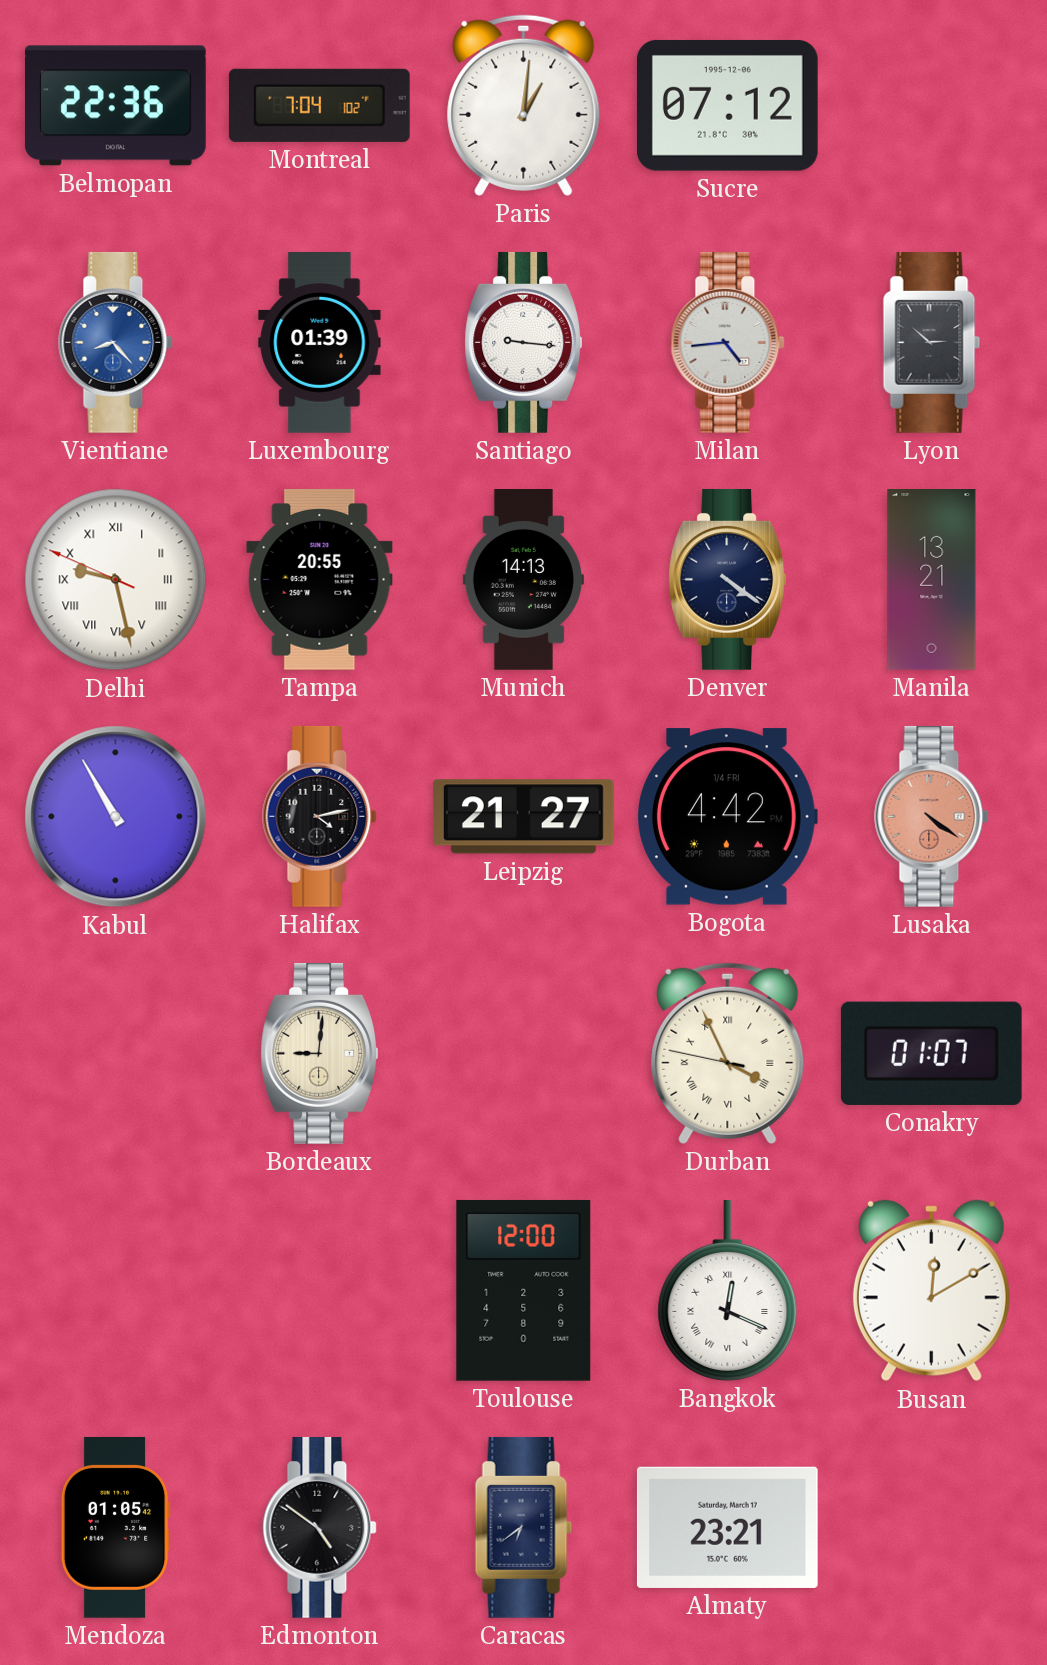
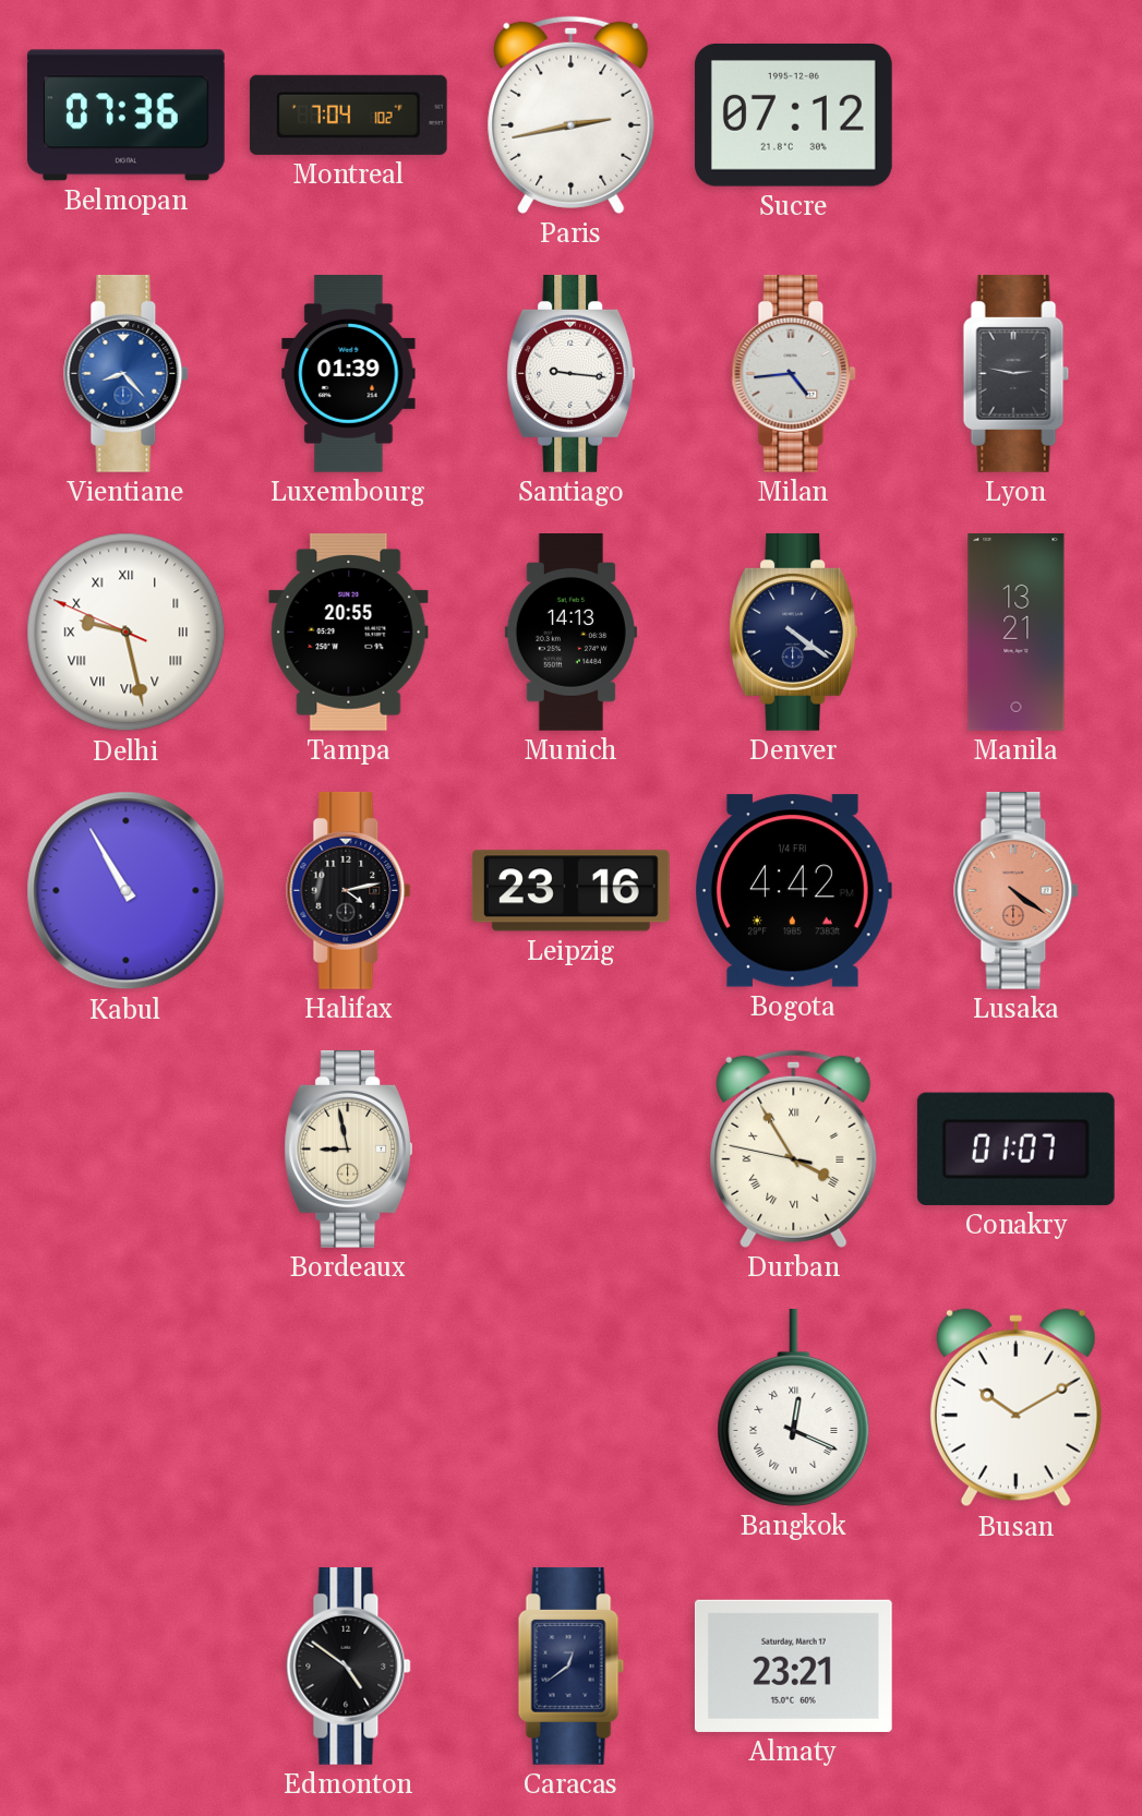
Belmopan: 22:36 -> 07:36 (127, 116)
Paris: 1:01 -> 2:43 (572, 115)
Lyon: 2:52 -> 2:47 (1017, 373)
Leipzig: 21:27 -> 23:16 (570, 891)
Bordeaux: 9:01 -> 8:58 (349, 1148)
Durban: 3:55 -> 3:54 (794, 1148)
Toulouse: 12:00 -> none (524, 1290)
Busan: 12:10 -> 10:10 (1015, 1408)
Mendoza: 01:05 -> none (115, 1527)
Caracas: 6:39 -> 12:39 (572, 1665)
